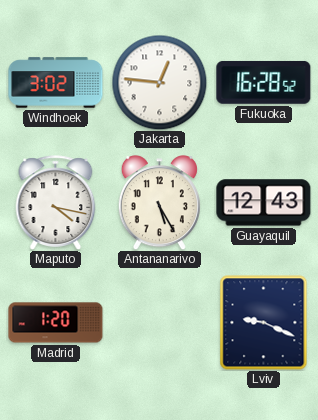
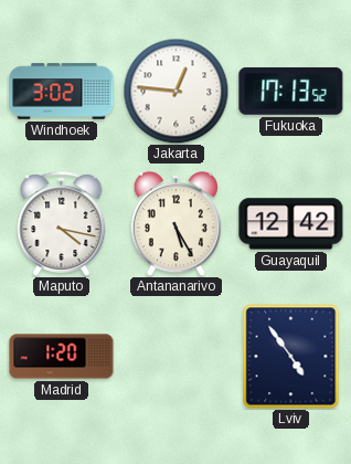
Fukuoka: 16:28 -> 17:13 (291, 91)
Guayaquil: 12:43 -> 12:42 (291, 224)
Lviv: 9:19 -> 4:54 (291, 357)
